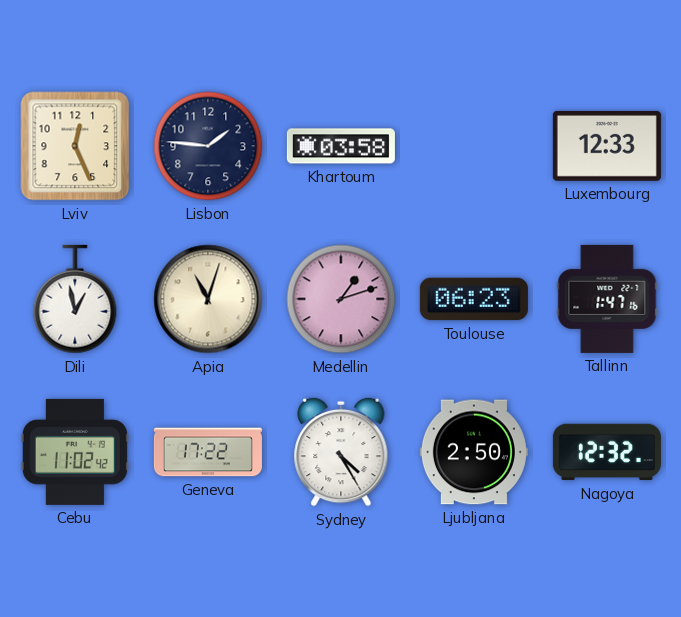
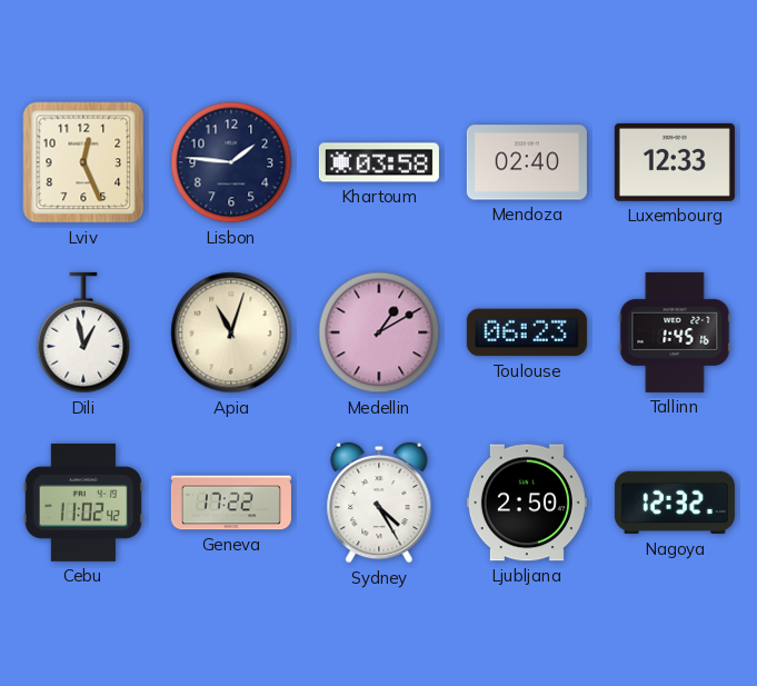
Mendoza: none -> 02:40 (527, 162)
Medellin: 1:12 -> 1:10 (379, 332)
Tallinn: 1:47 -> 1:45 (675, 332)
